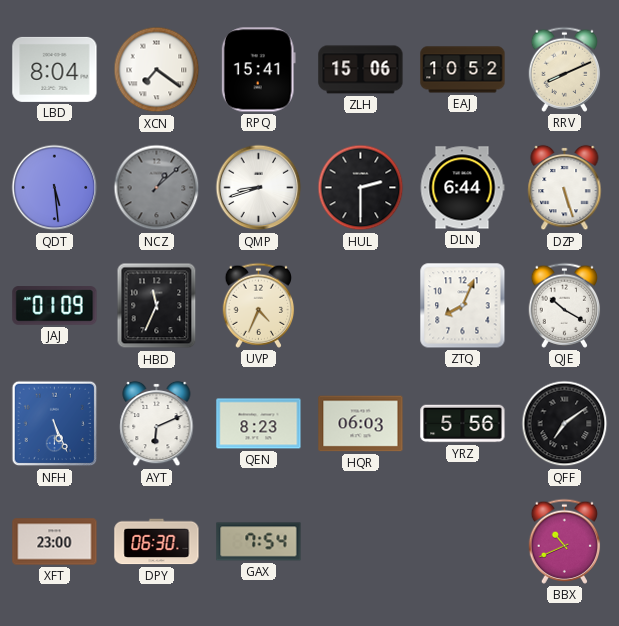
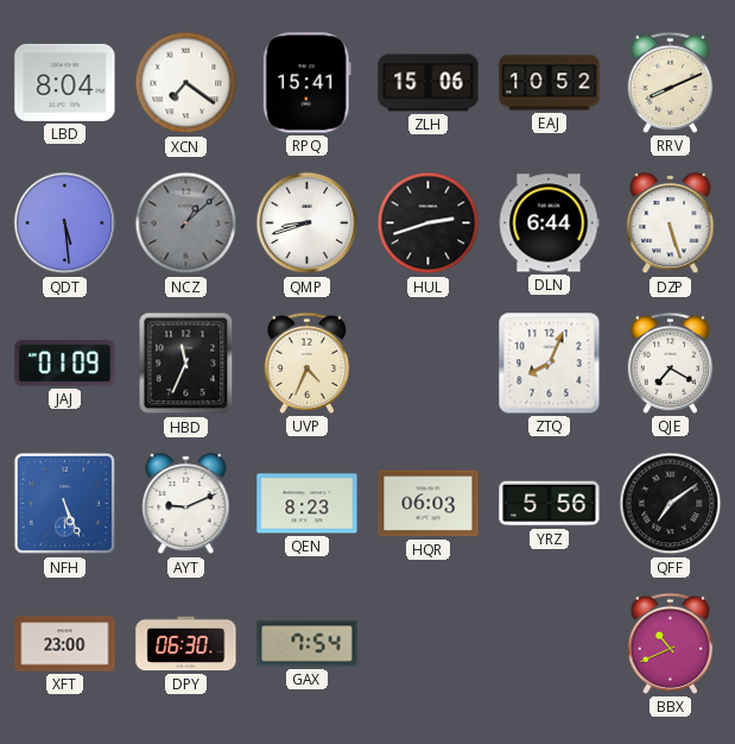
HUL: 2:30 -> 2:42 (429, 223)
QJE: 10:20 -> 7:20 (671, 362)
AYT: 6:11 -> 9:11 (186, 504)
